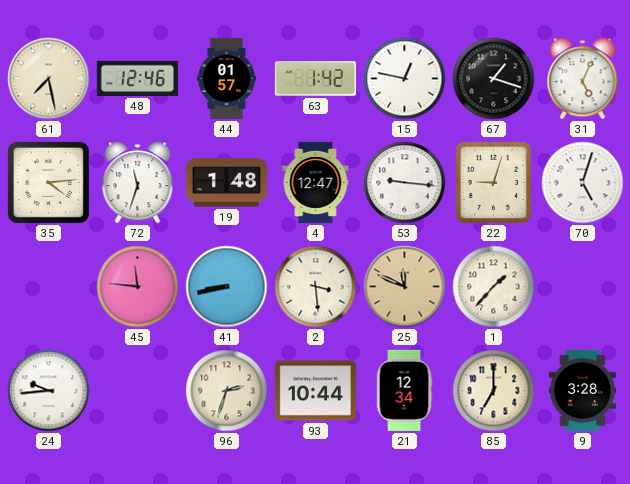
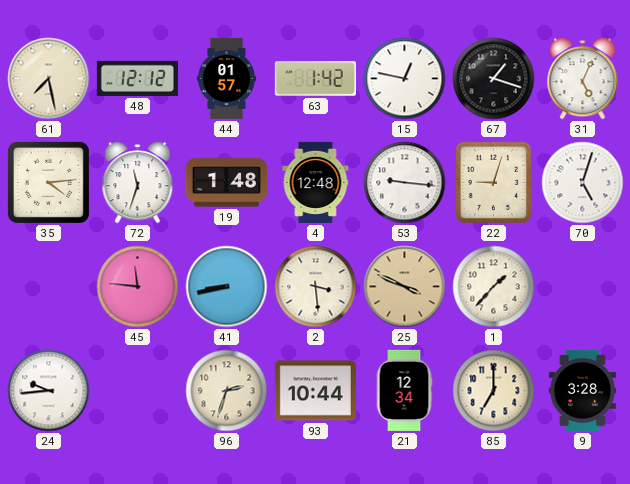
48: 12:46 -> 12:12 (137, 78)
4: 12:47 -> 12:48 (316, 182)
25: 11:49 -> 3:49 (405, 287)
